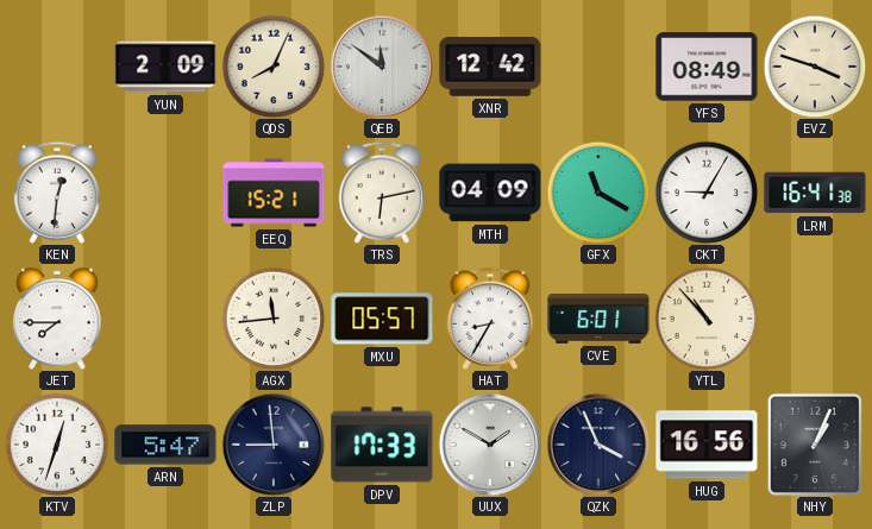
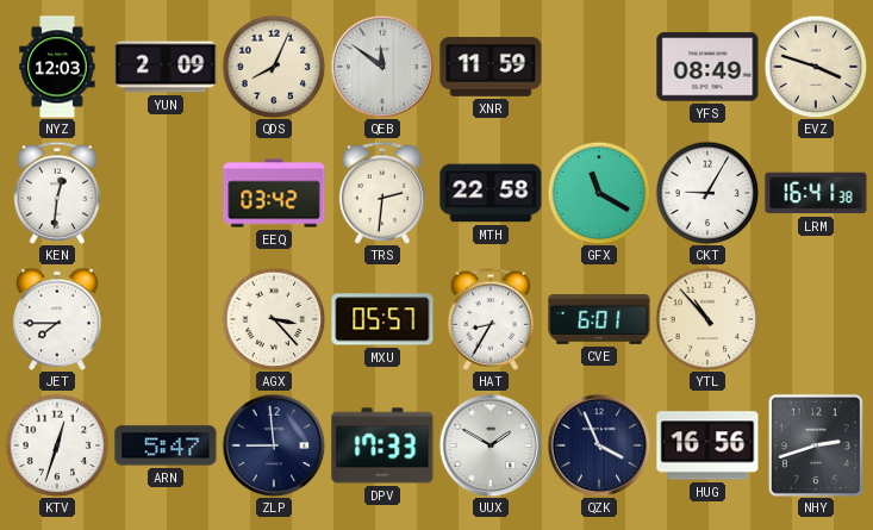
NYZ: none -> 12:03 (57, 67)
XNR: 12:42 -> 11:59 (491, 68)
EEQ: 15:21 -> 03:42 (274, 193)
TRS: 6:13 -> 2:31 (382, 193)
MTH: 04:09 -> 22:58 (491, 193)
AGX: 11:44 -> 3:23 (274, 319)
NHY: 1:04 -> 2:42 (816, 445)
